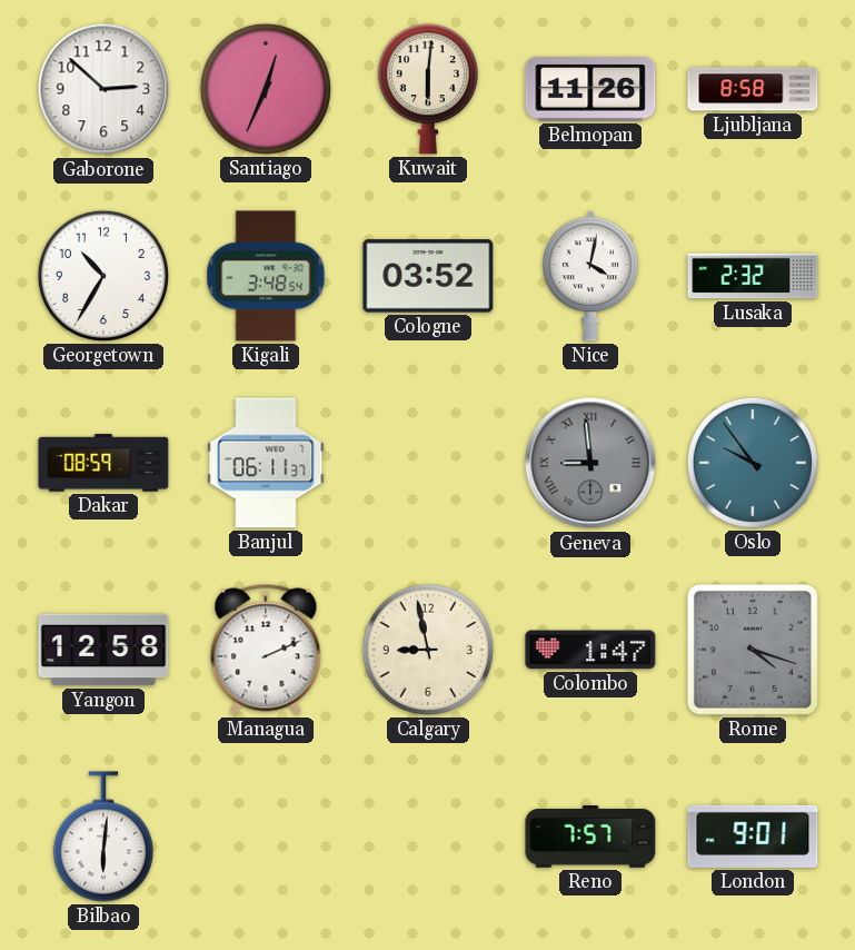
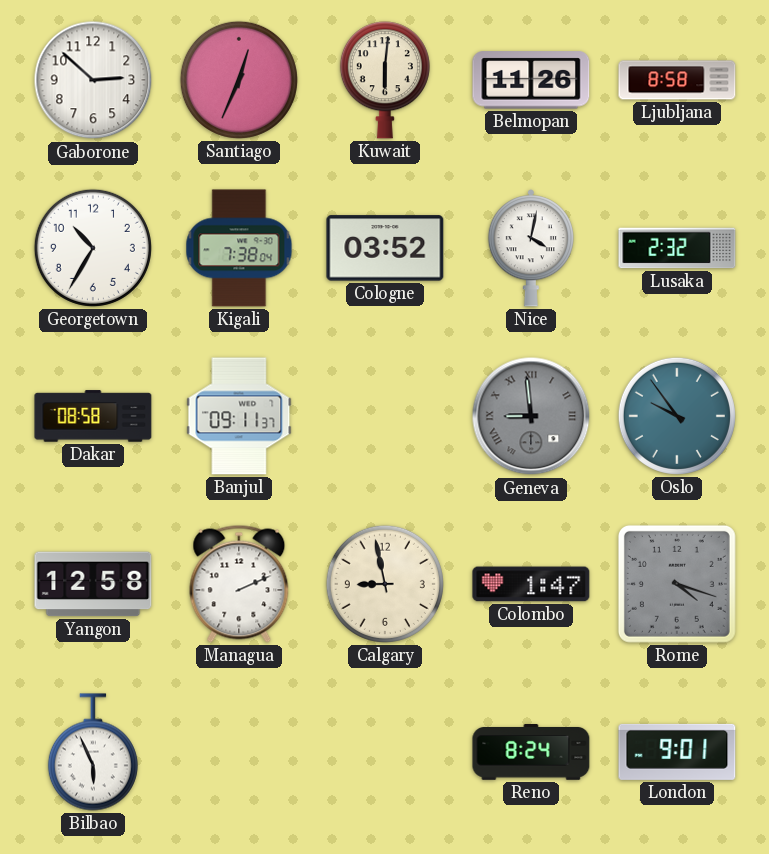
Kigali: 3:48 -> 7:38 (239, 248)
Dakar: 08:59 -> 08:58 (93, 416)
Banjul: 06:11 -> 09:11 (239, 416)
Bilbao: 6:01 -> 5:56 (93, 752)
Reno: 7:57 -> 8:24 (531, 753)
